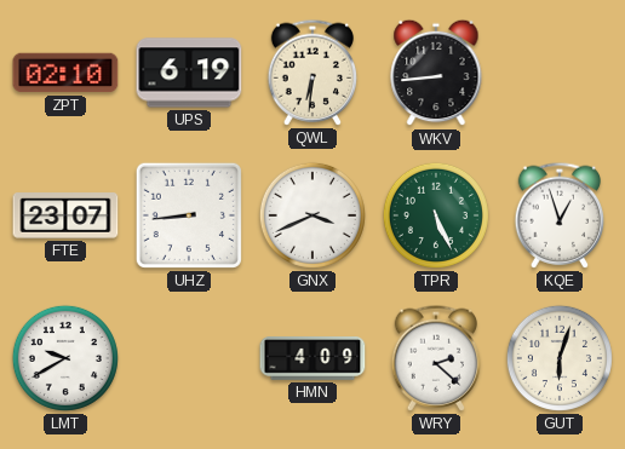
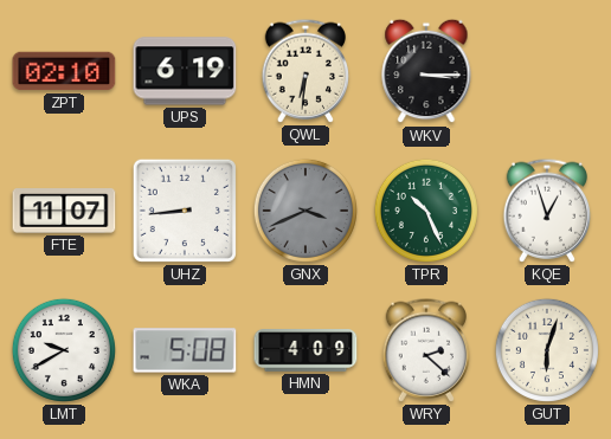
WKV: 8:44 -> 3:15 (426, 71)
FTE: 23:07 -> 11:07 (64, 211)
GNX dial: white -> grey (305, 211)
TPR: 5:26 -> 10:26 (426, 211)
WKA: none -> 5:08 (185, 350)
